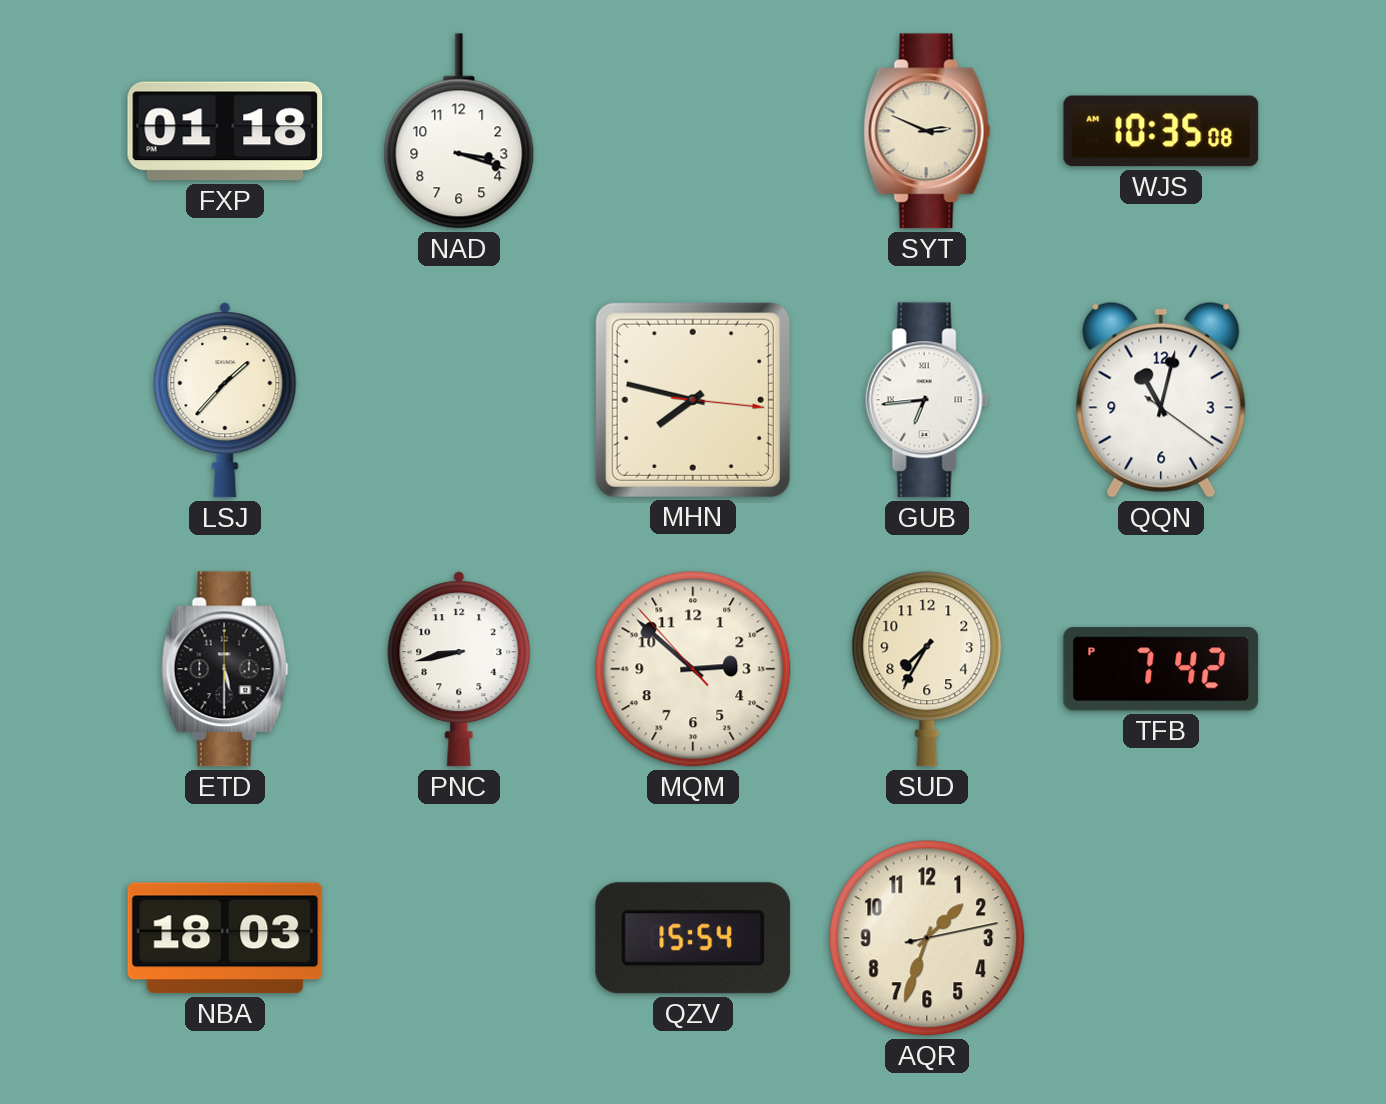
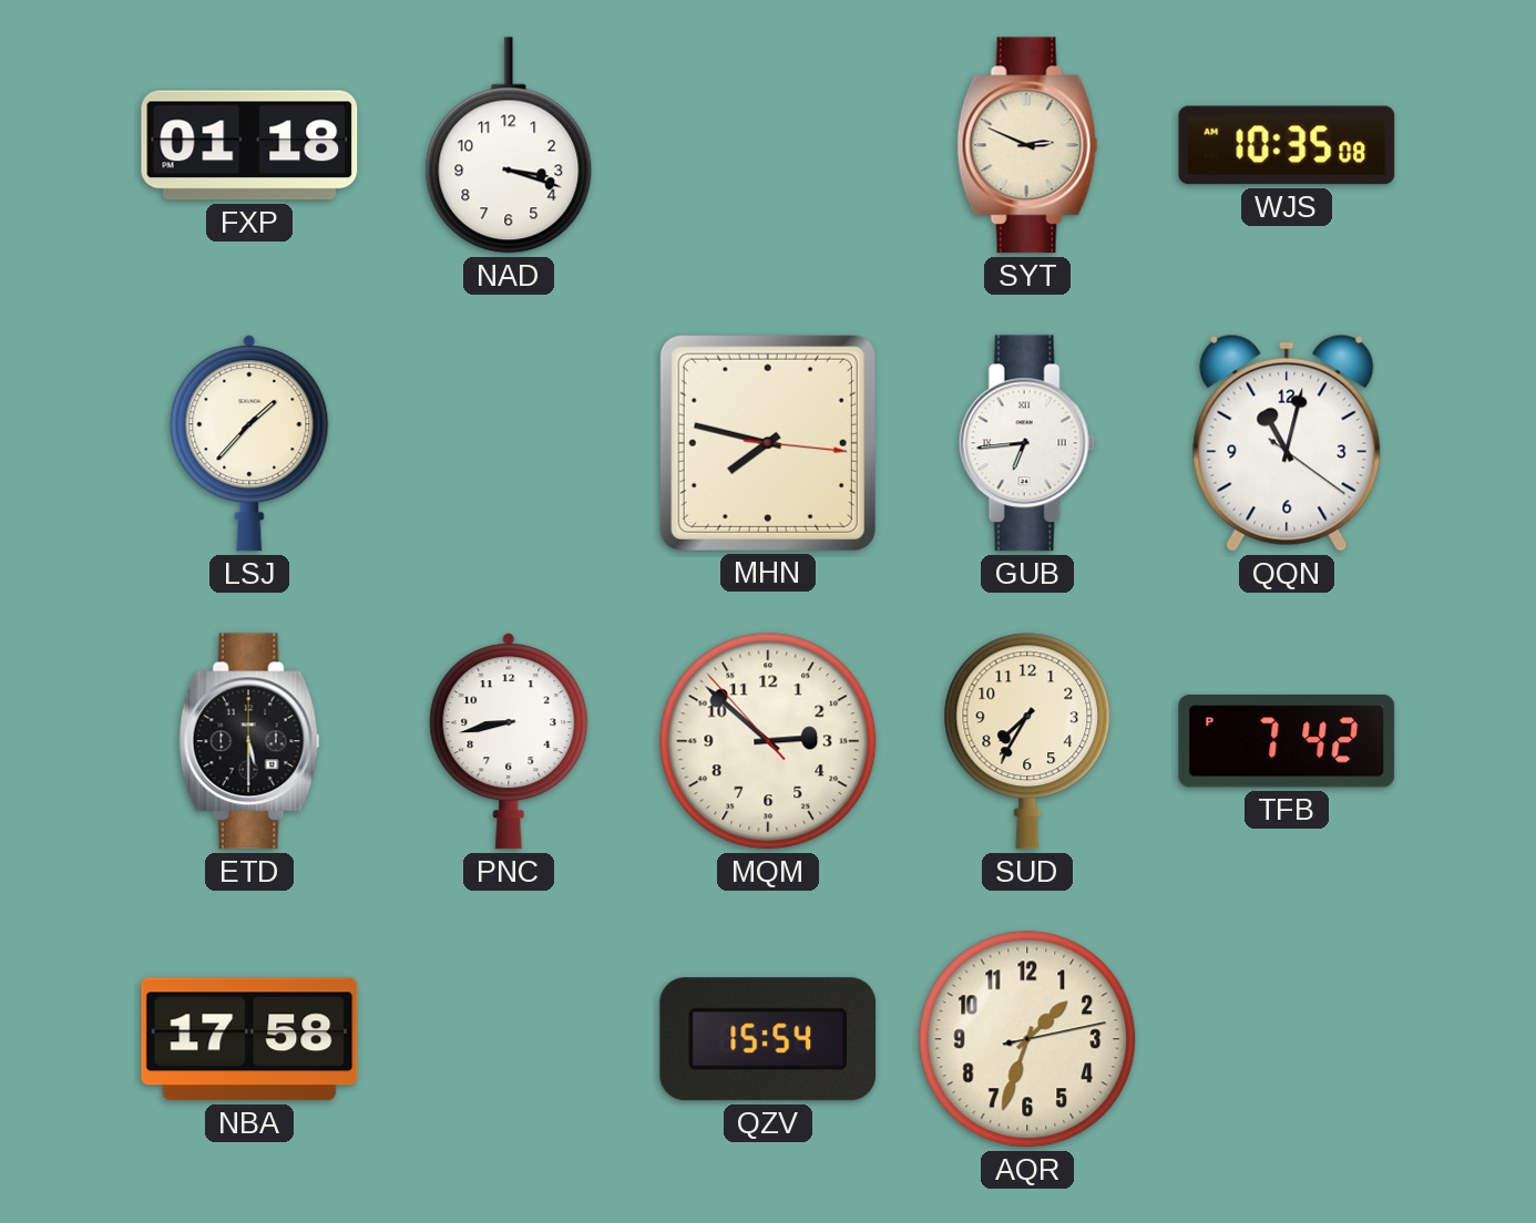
NBA: 18:03 -> 17:58 (249, 1039)
